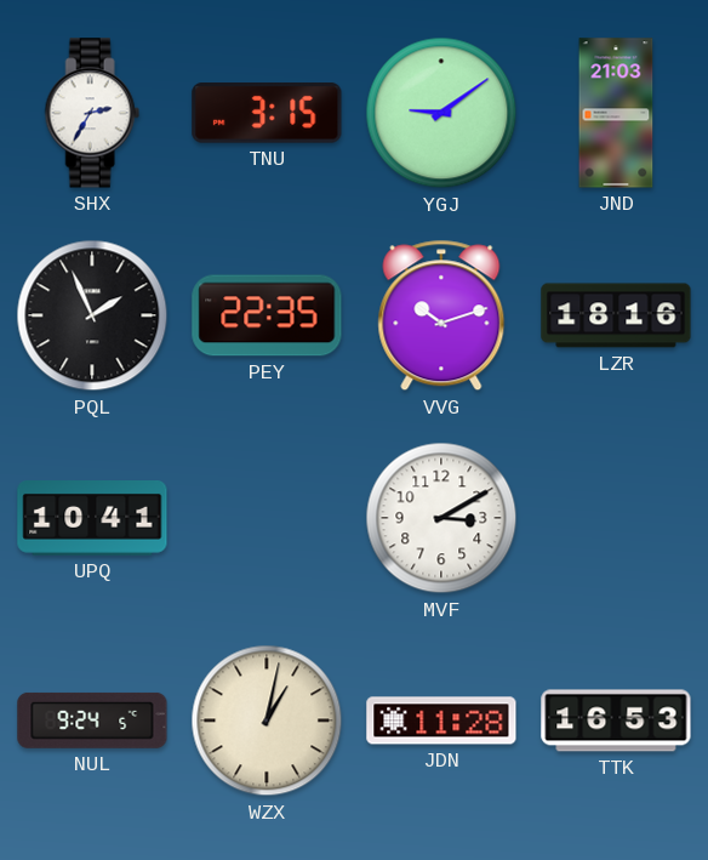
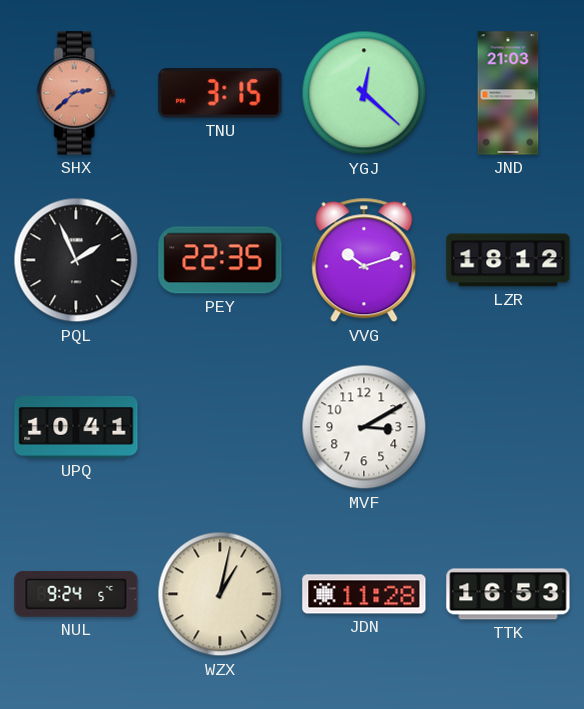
SHX: 2:35 -> 2:38 (76, 93)
SHX dial: white -> salmon (76, 93)
YGJ: 9:09 -> 12:22 (364, 93)
LZR: 18:16 -> 18:12 (508, 260)
